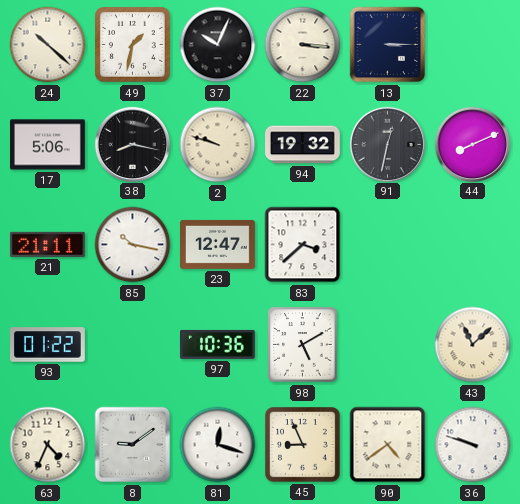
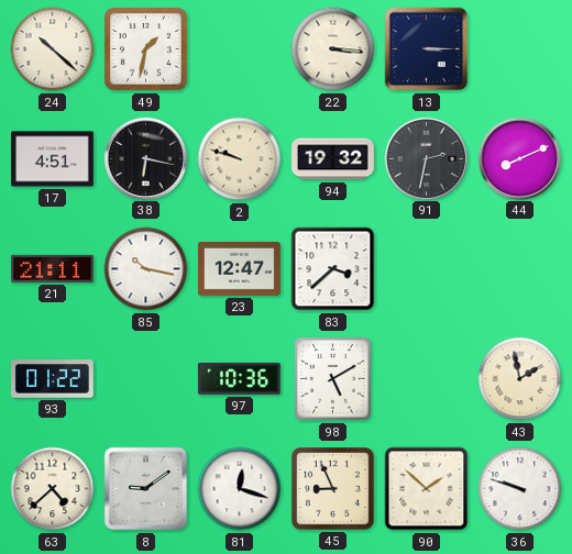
37: 10:04 -> none (218, 45)
17: 5:06 -> 4:51 (53, 159)
38: 8:17 -> 6:17 (145, 158)
91: 12:32 -> 2:32 (426, 158)
43: 11:08 -> 1:58 (520, 379)
63: 4:34 -> 4:38 (53, 489)
90: 4:39 -> 1:52 (427, 489)
